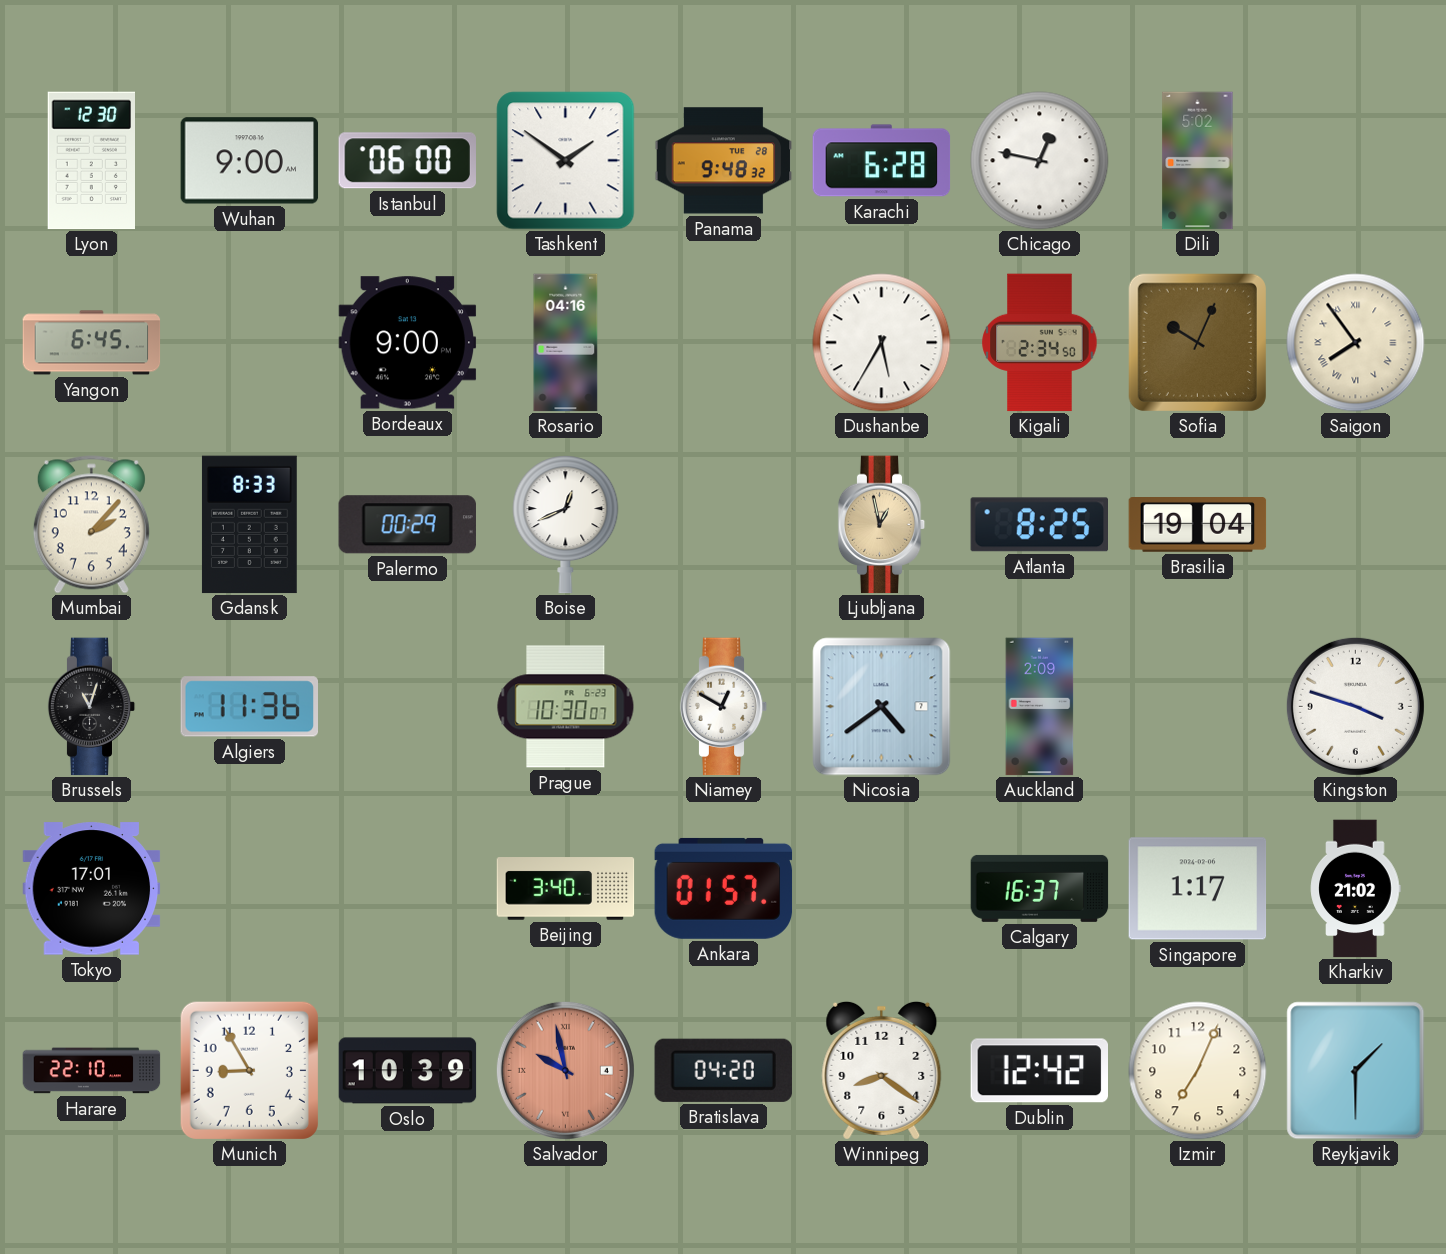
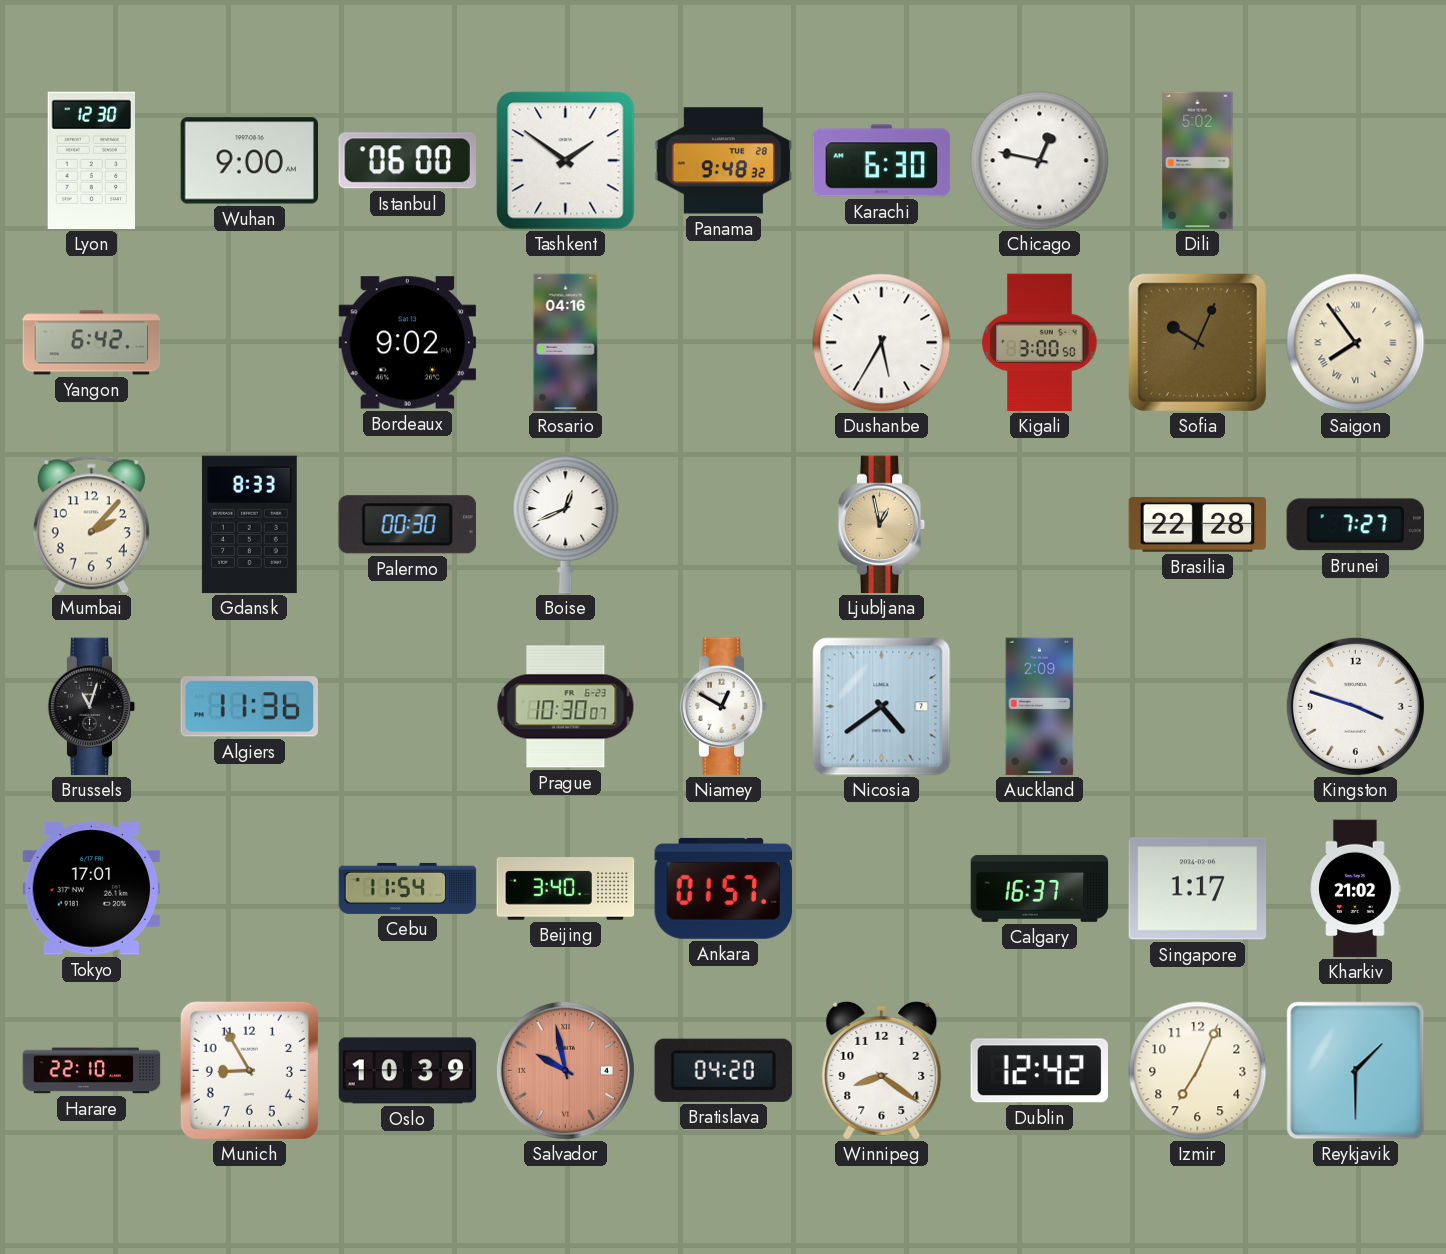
Karachi: 6:28 -> 6:30 (882, 161)
Yangon: 6:45 -> 6:42 (92, 343)
Bordeaux: 9:00 -> 9:02 (408, 343)
Kigali: 2:34 -> 3:00 (1040, 343)
Palermo: 00:29 -> 00:30 (407, 525)
Atlanta: 8:25 -> none (1039, 525)
Brasilia: 19:04 -> 22:28 (1198, 525)
Brunei: none -> 7:27 (1355, 525)
Cebu: none -> 11:54 (408, 888)
